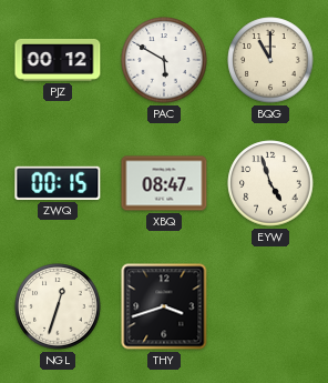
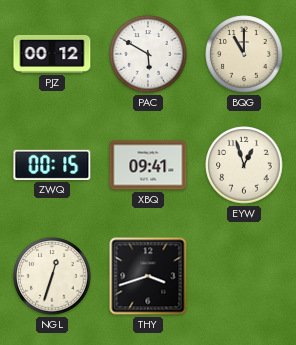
XBQ: 08:47 -> 09:41 (148, 165)
EYW: 4:57 -> 12:57 (244, 165)
